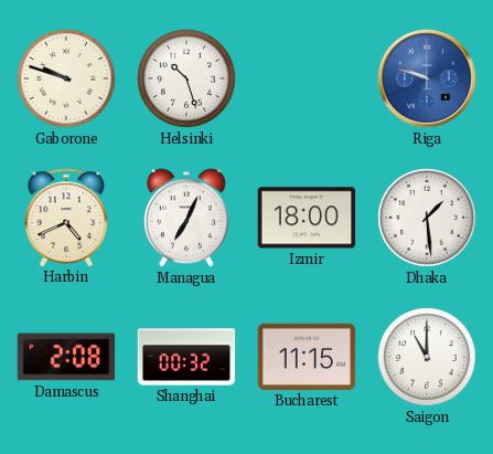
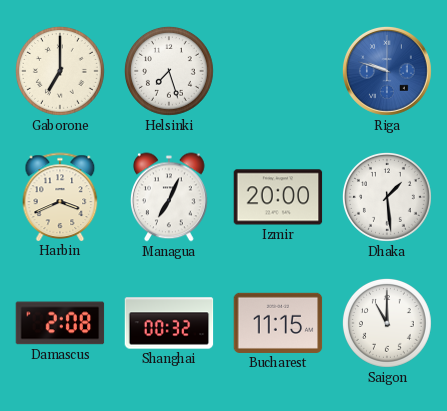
Gaborone: 9:48 -> 7:00 (60, 71)
Helsinki: 10:27 -> 7:27 (169, 71)
Harbin: 4:41 -> 3:41 (60, 197)
Izmir: 18:00 -> 20:00 (278, 197)
